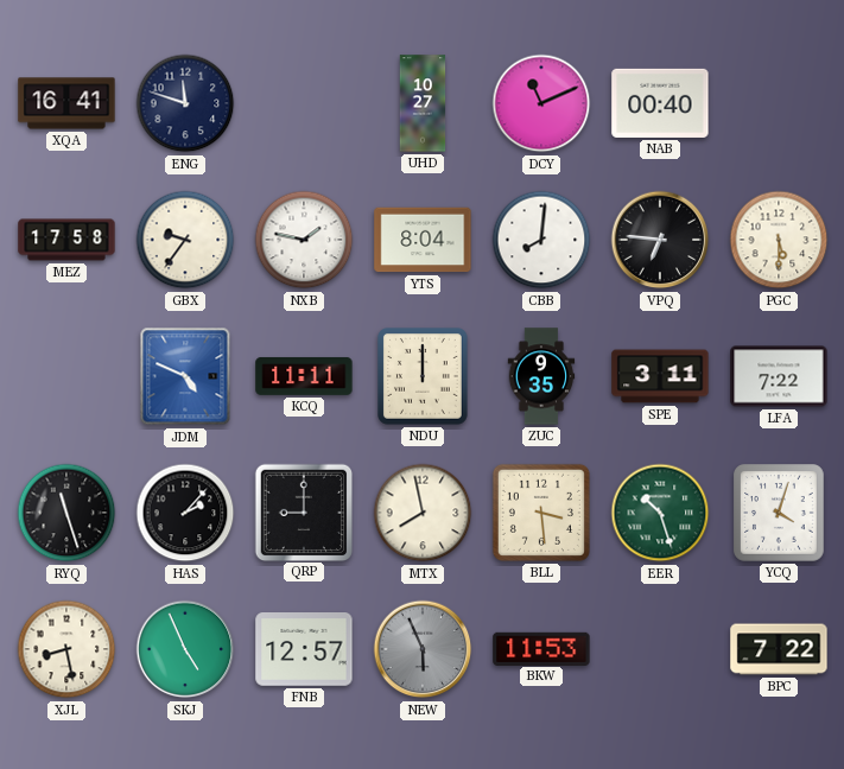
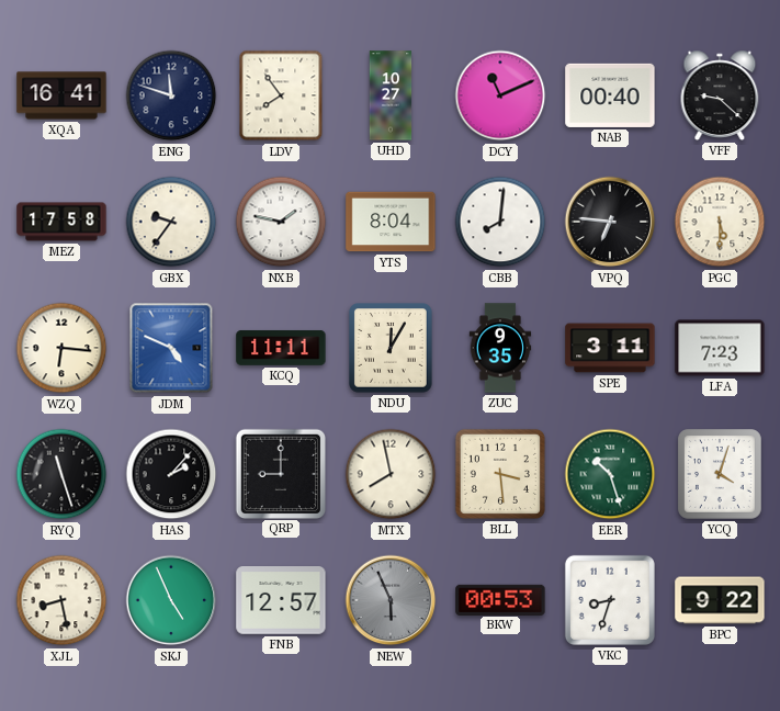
LDV: none -> 7:54 (281, 95)
VFF: none -> 9:22 (720, 95)
WZQ: none -> 6:16 (61, 348)
NDU: 12:00 -> 12:05 (392, 349)
LFA: 7:22 -> 7:23 (720, 348)
BKW: 11:53 -> 00:53 (500, 599)
VKC: none -> 8:33 (610, 600)
BPC: 7:22 -> 9:22 (720, 600)
